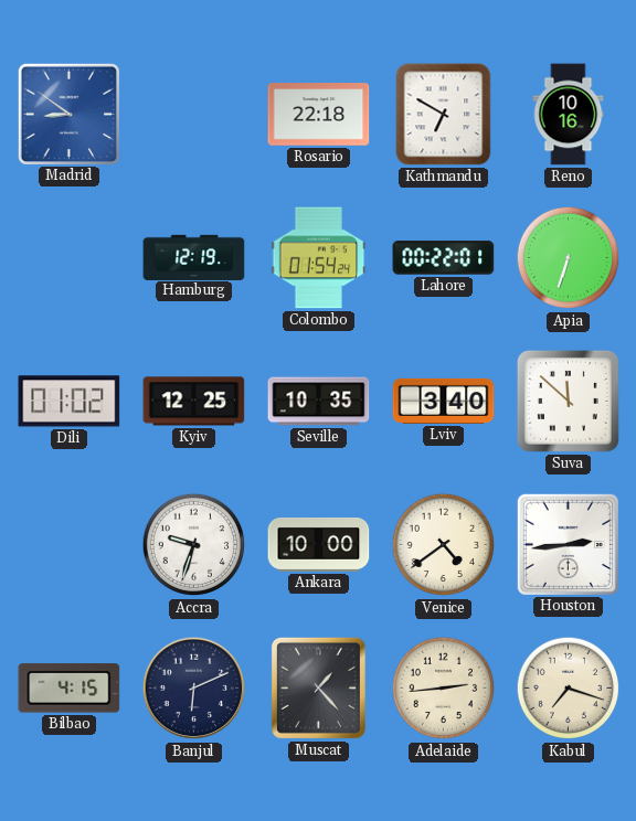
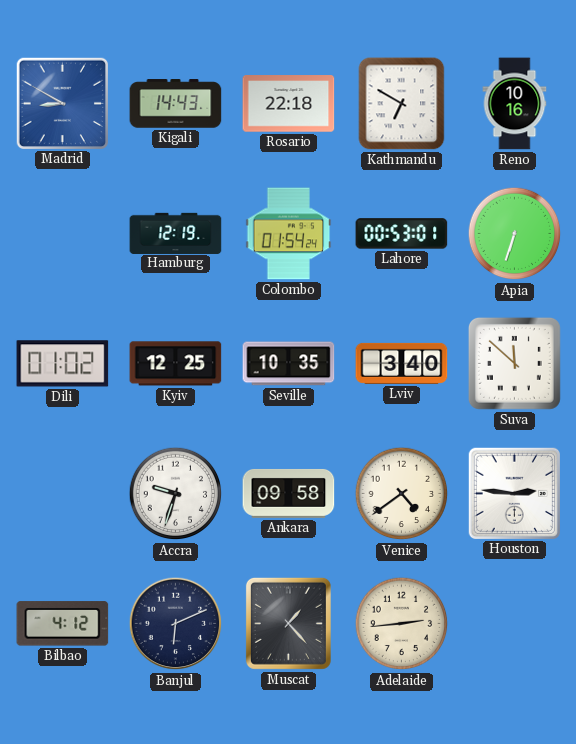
Madrid: 8:51 -> 8:50 (62, 103)
Kigali: none -> 14:43 (176, 104)
Lahore: 00:22 -> 00:53 (402, 234)
Ankara: 10:00 -> 09:58 (289, 493)
Houston: 2:44 -> 2:46 (514, 493)
Bilbao: 4:15 -> 4:12 (63, 624)
Kabul: 7:18 -> none (569, 689)
